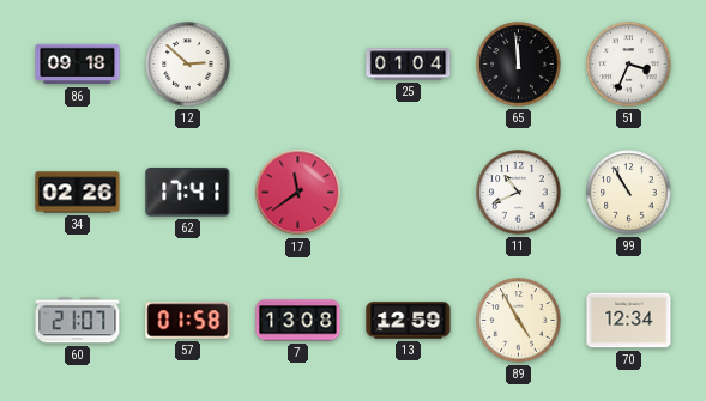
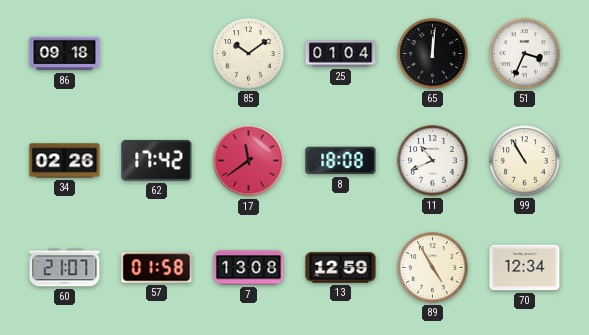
12: 2:52 -> none (188, 65)
85: none -> 10:09 (249, 54)
65: 11:59 -> 12:01 (433, 54)
62: 17:41 -> 17:42 (157, 160)
8: none -> 18:08 (341, 161)
